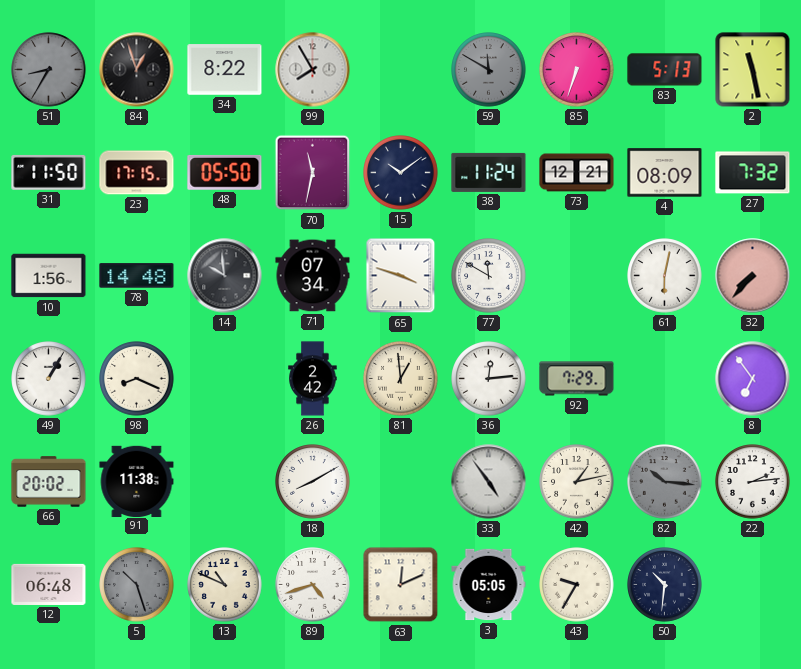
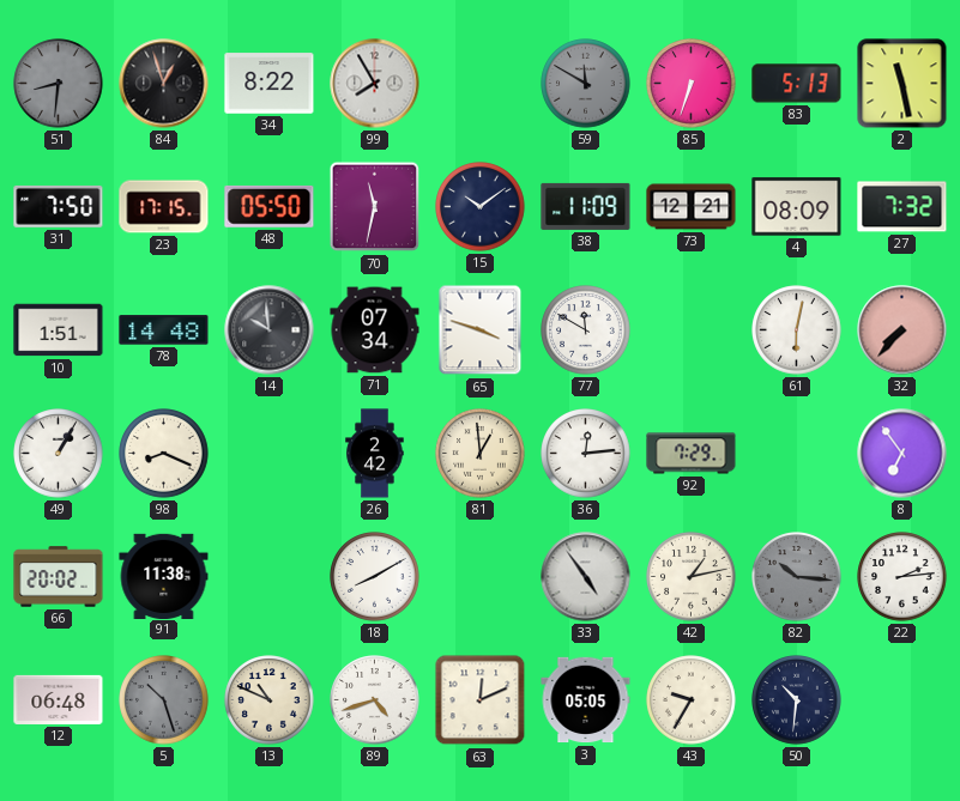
51: 8:35 -> 8:31 (59, 84)
31: 11:50 -> 7:50 (59, 206)
38: 11:24 -> 11:09 (586, 206)
10: 1:56 -> 1:51 (59, 330)
